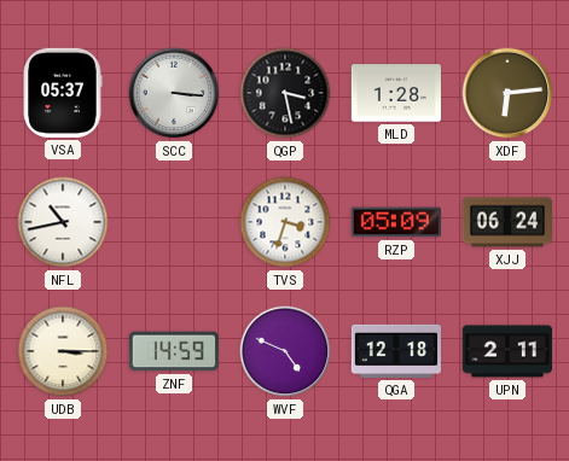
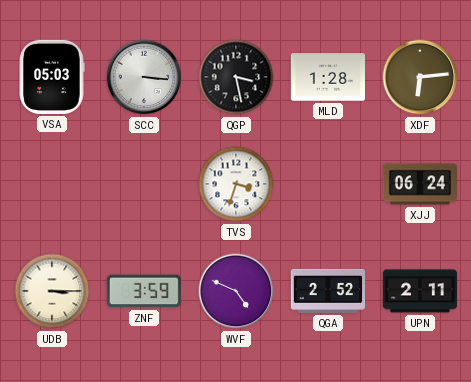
VSA: 05:37 -> 05:03 (52, 77)
NFL: 10:43 -> none (63, 222)
RZP: 05:09 -> none (396, 222)
ZNF: 14:59 -> 3:59 (144, 291)
QGA: 12:18 -> 2:52 (327, 291)
